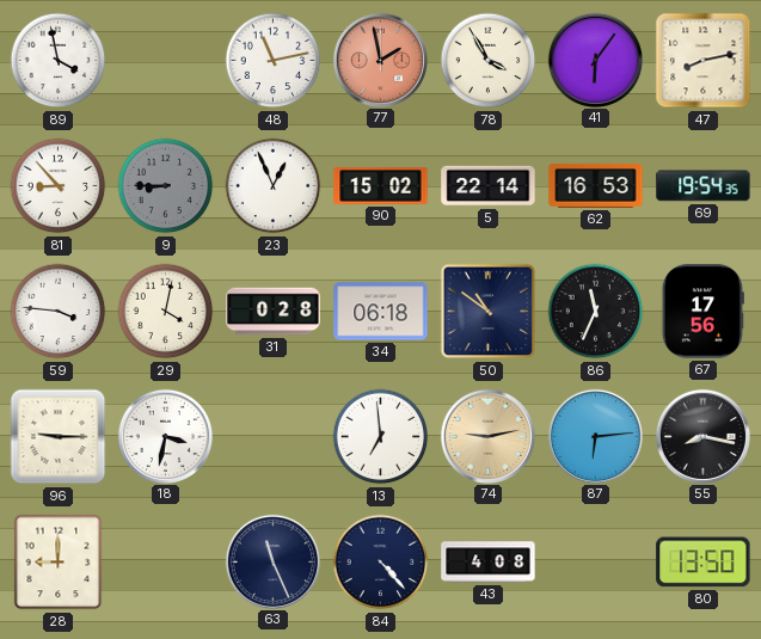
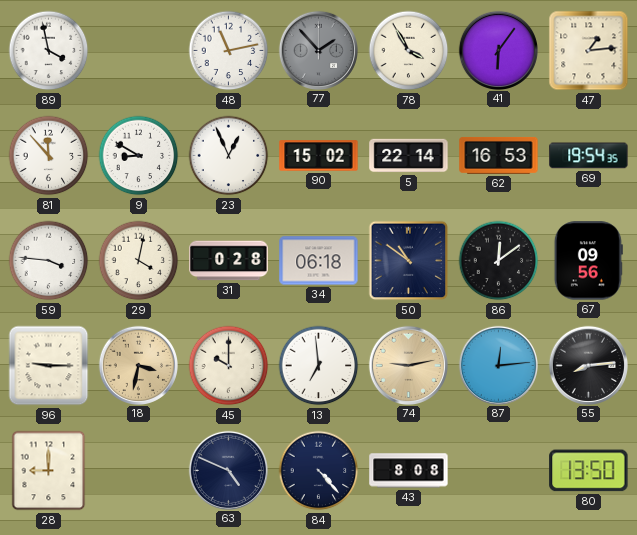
77: 1:58 -> 1:53 (318, 50)
77 dial: salmon -> grey (318, 50)
47: 8:13 -> 1:14 (589, 51)
81: 8:53 -> 11:53 (49, 156)
9: 8:45 -> 8:50 (139, 156)
9 dial: grey -> white (139, 156)
86: 11:34 -> 12:09 (499, 261)
67: 17:56 -> 09:56 (588, 261)
18 dial: white -> champagne (138, 365)
45: none -> 10:00 (229, 366)
87: 6:14 -> 12:14 (498, 365)
55: 8:17 -> 8:14 (588, 365)
63: 11:26 -> 4:49 (228, 470)
43: 4:08 -> 8:08 (409, 471)
